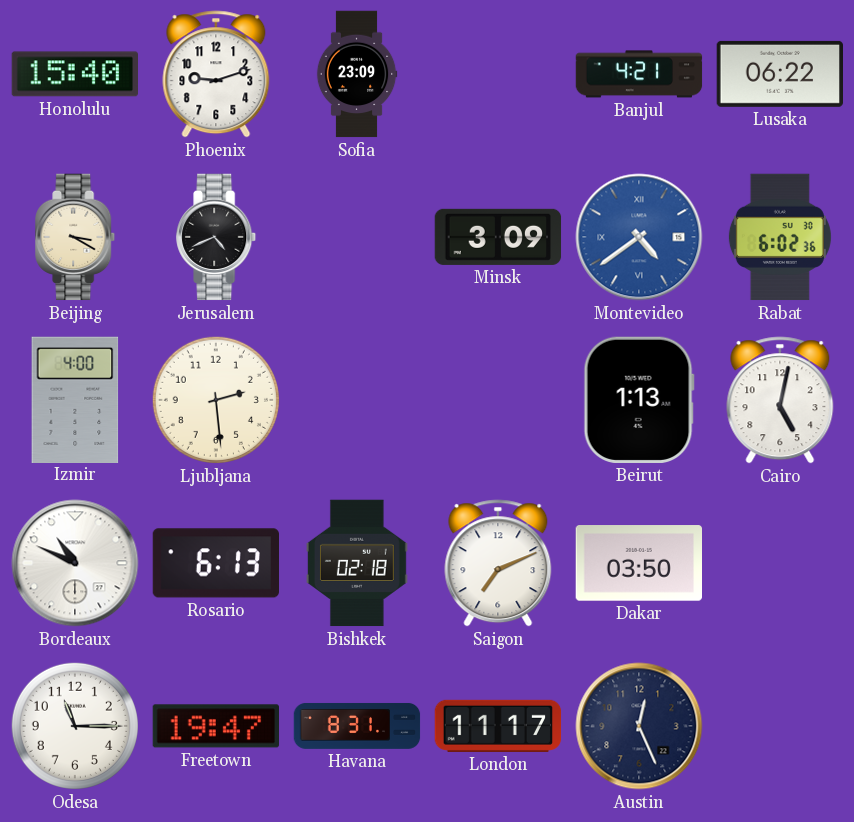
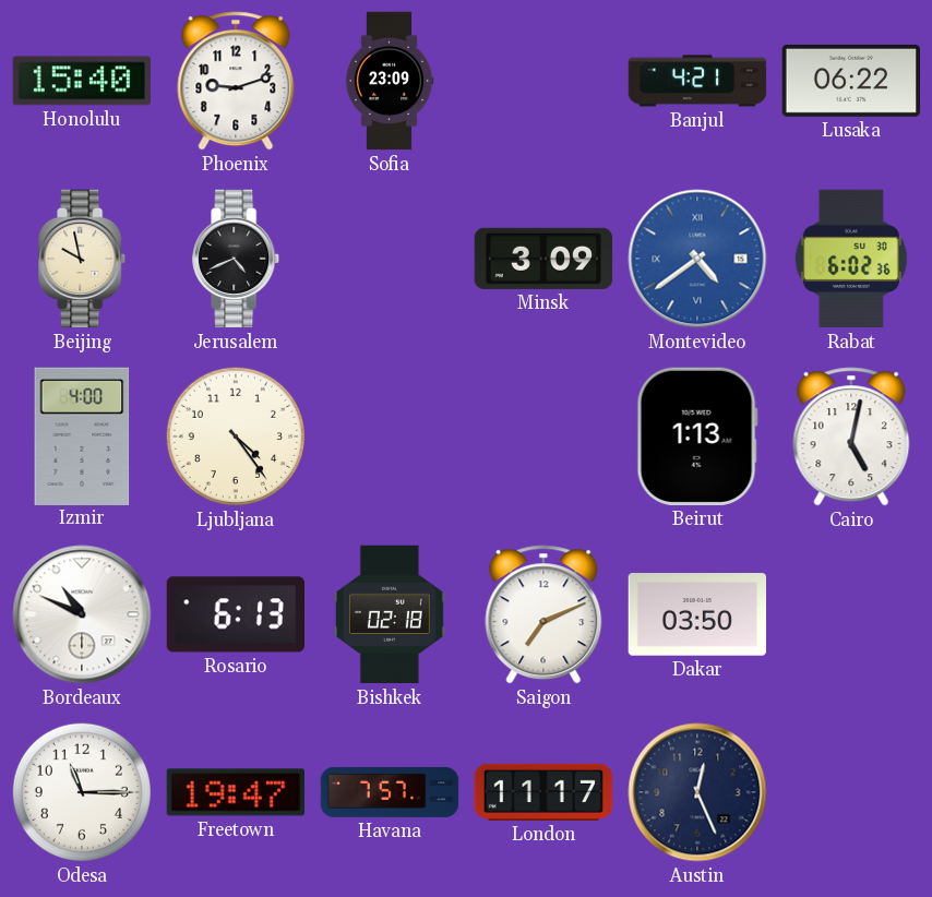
Beijing: 3:20 -> 9:58 (83, 259)
Ljubljana: 2:29 -> 4:24 (236, 436)
Havana: 8:31 -> 7:57 (390, 792)
